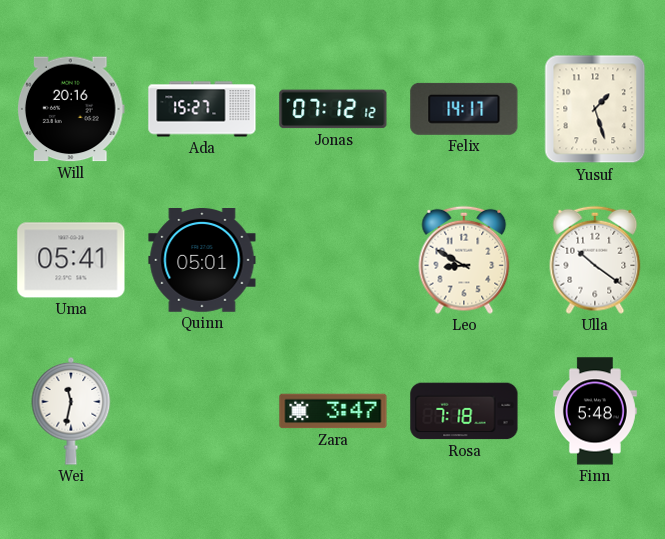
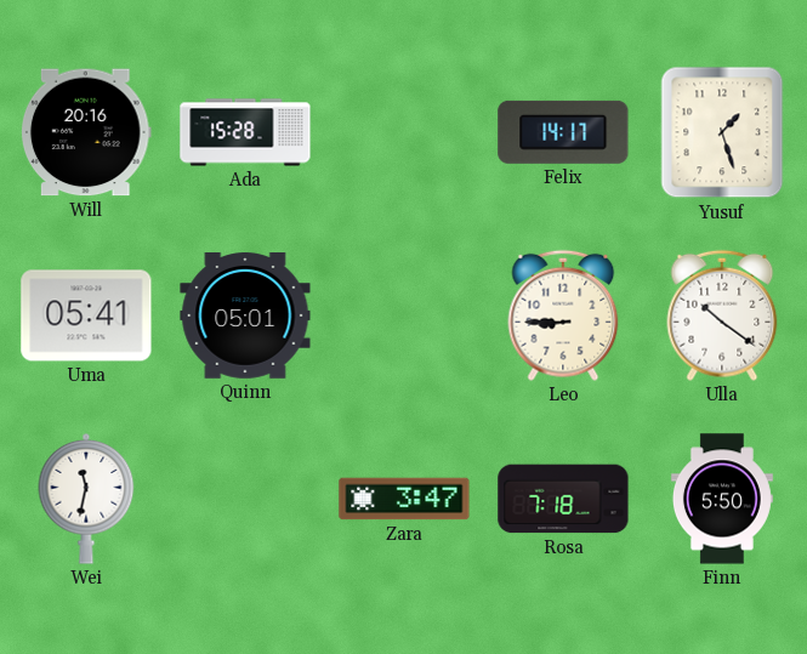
Ada: 15:27 -> 15:28 (245, 132)
Jonas: 07:12 -> none (333, 109)
Leo: 8:50 -> 8:45 (563, 315)
Finn: 5:48 -> 5:50 (722, 499)
